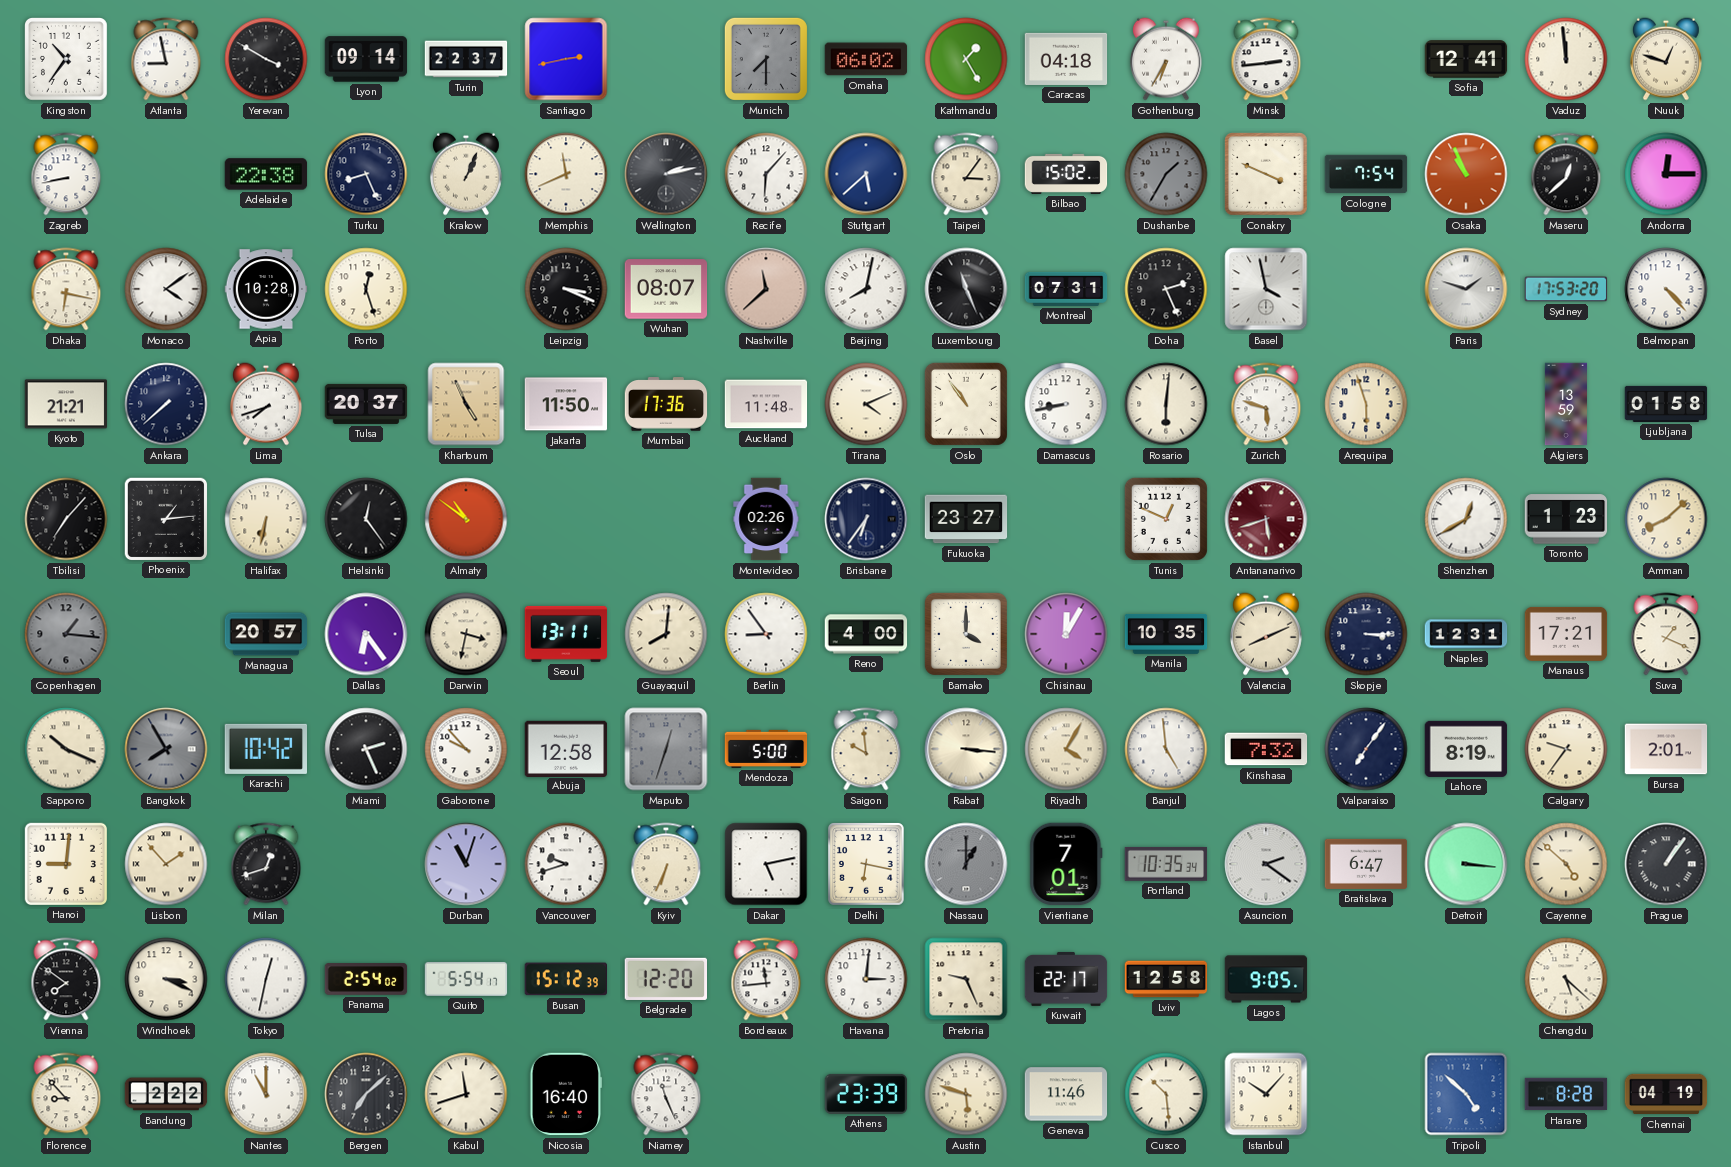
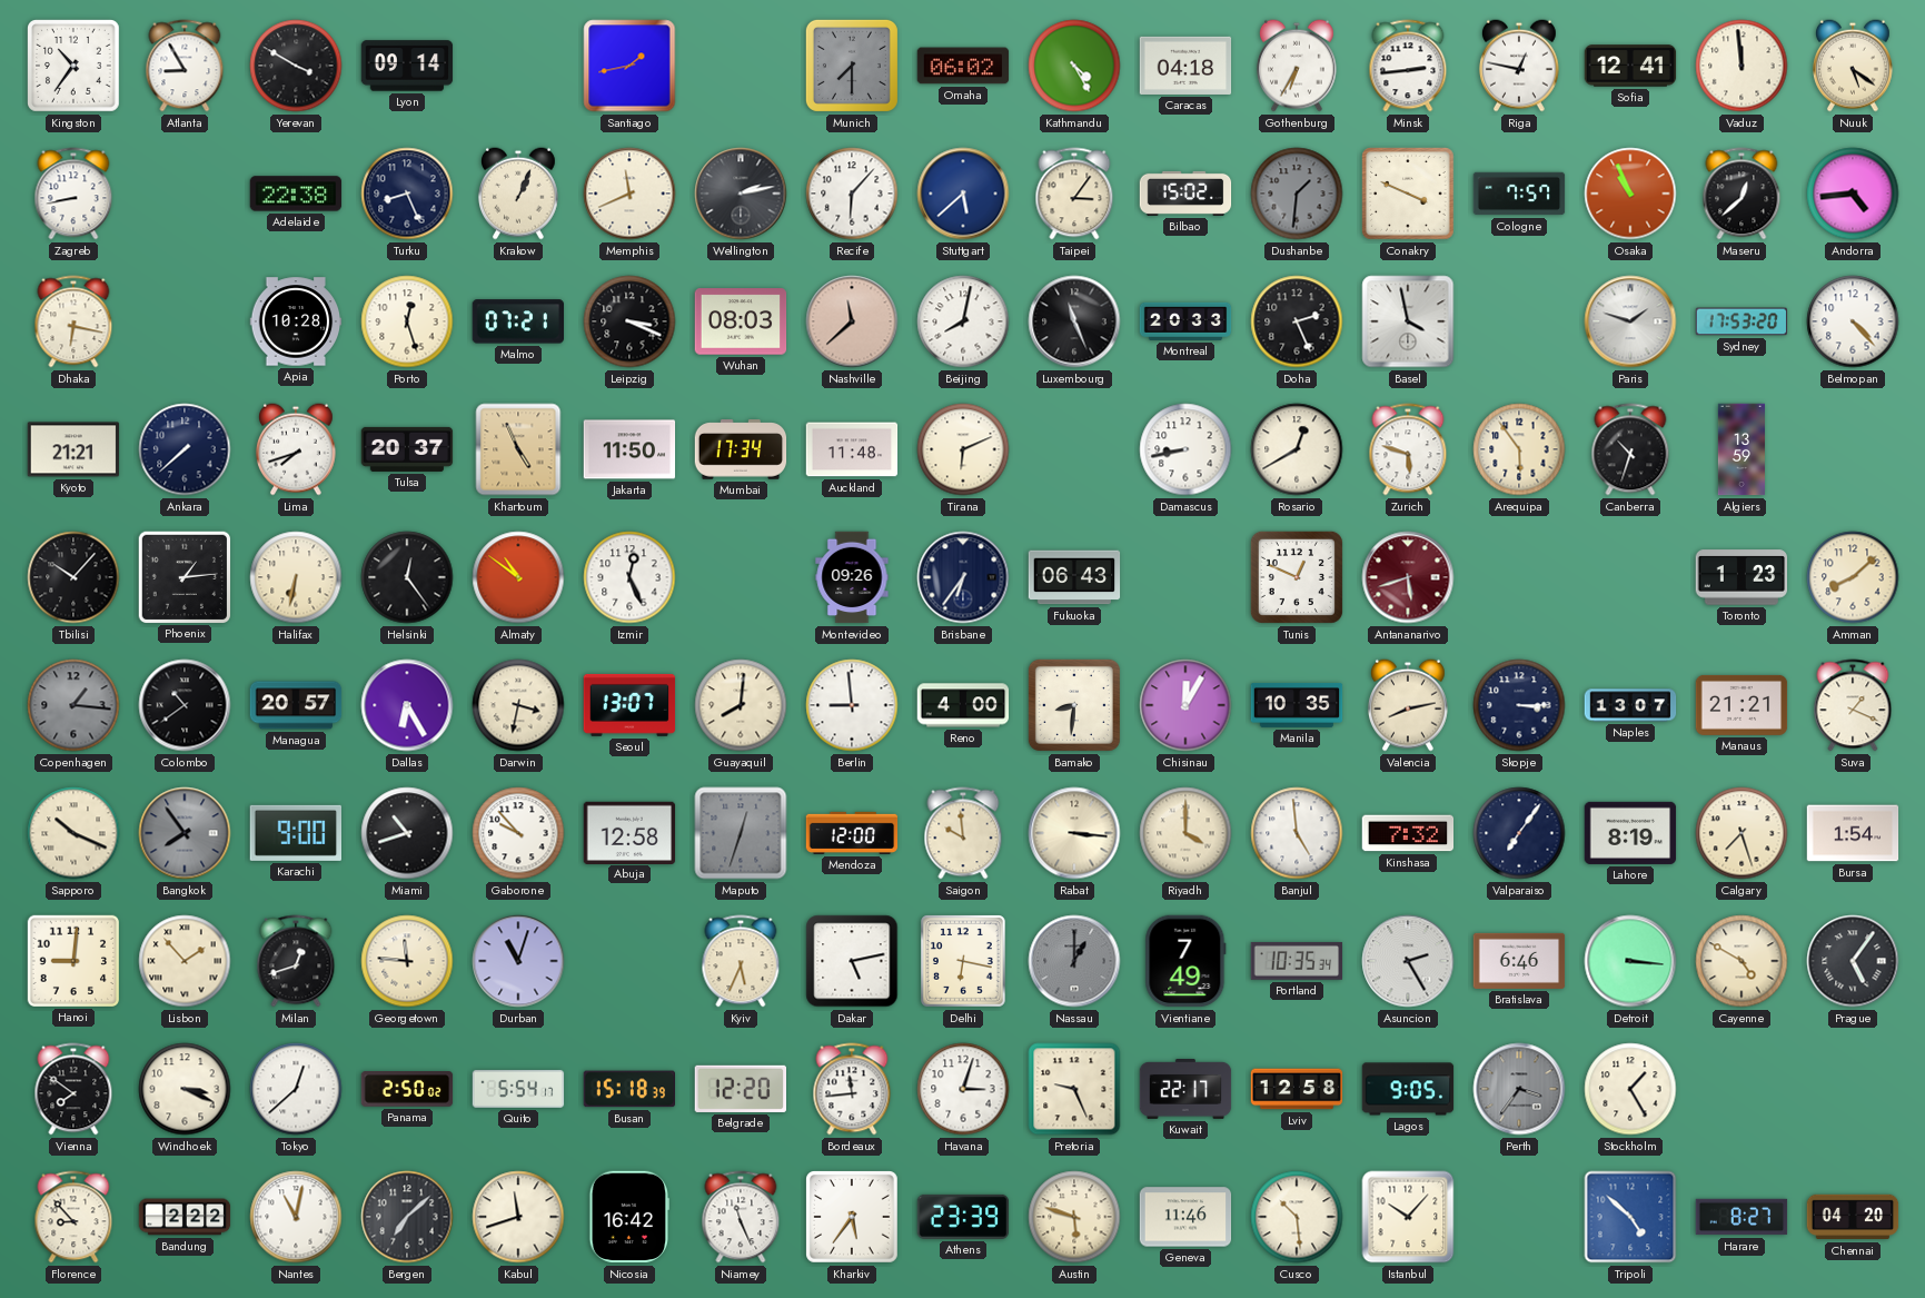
Atlanta: 8:58 -> 8:55 (185, 66)
Turin: 22:37 -> none (466, 59)
Santiago: 2:43 -> 1:43 (629, 66)
Kathmandu: 1:25 -> 4:25 (1074, 66)
Riga: none -> 12:47 (1519, 66)
Nuuk: 12:48 -> 5:21 (1853, 66)
Dushanbe: 1:35 -> 1:31 (1297, 194)
Cologne: 7:54 -> 7:57 (1519, 194)
Andorra: 12:15 -> 4:44 (1853, 194)
Monaco: 4:09 -> none (166, 289)
Malmo: none -> 07:21 (517, 321)
Wuhan: 08:07 -> 08:03 (741, 321)
Montreal: 07:31 -> 20:33 (1185, 321)
Mumbai: 17:36 -> 17:34 (741, 449)
Tirana: 4:11 -> 6:11 (963, 449)
Oslo: 10:54 -> none (966, 404)
Rosario: 6:01 -> 12:40 (1297, 449)
Arequipa: 5:57 -> 5:54 (1519, 449)
Canberra: none -> 10:33 (1630, 449)
Ljubljana: 01:58 -> none (1666, 404)
Tbilisi: 7:07 -> 10:07 (73, 577)
Izmir: none -> 12:26 (629, 577)
Montevideo: 02:26 -> 09:26 (852, 577)
Fukuoka: 23:27 -> 06:43 (1074, 577)
Shenzhen: 12:40 -> none (1466, 519)
Colombo: none -> 10:39 (185, 705)
Dallas: 6:24 -> 6:25 (407, 705)
Seoul: 13:11 -> 13:07 (629, 705)
Berlin: 8:54 -> 8:59 (852, 705)
Bamako: 4:00 -> 8:31 (1074, 705)
Valencia: 8:11 -> 8:13 (1408, 705)
Naples: 12:31 -> 13:07 (1630, 705)
Manaus: 17:21 -> 21:21 (1742, 705)
Bangkok: 7:55 -> 7:54 (185, 833)
Karachi: 10:42 -> 9:00 (295, 833)
Miami: 2:26 -> 10:42 (407, 833)
Mendoza: 5:00 -> 12:00 (852, 833)
Riyadh: 4:05 -> 4:00 (1185, 833)
Calgary: 9:36 -> 7:27 (1742, 833)
Bursa: 2:01 -> 1:54 (1853, 833)
Georgetown: none -> 11:46 (407, 961)
Vancouver: 9:42 -> none (566, 864)
Kyiv: 6:34 -> 5:34 (741, 961)
Vientiane: 7:01 -> 7:49 (1185, 961)
Asuncion: 2:21 -> 2:25 (1408, 961)
Bratislava: 6:47 -> 6:46 (1519, 961)
Cayenne: 4:52 -> 4:50 (1742, 961)
Prague: 1:06 -> 5:06 (1853, 961)
Tokyo: 12:32 -> 12:38 (296, 1089)
Panama: 2:54 -> 2:50 (407, 1089)
Busan: 15:12 -> 15:18 (628, 1089)
Havana: 3:01 -> 3:03 (963, 1089)
Perth: none -> 3:36 (1519, 1089)
Stockholm: none -> 1:25 (1630, 1089)
Chengdu: 5:22 -> none (1566, 979)
Nantes: 11:00 -> 11:02 (296, 1217)
Nicosia: 16:40 -> 16:42 (628, 1217)
Kharkiv: none -> 5:36 (853, 1218)
Harare: 8:28 -> 8:27 (1742, 1217)
Chennai: 04:19 -> 04:20 (1853, 1217)
